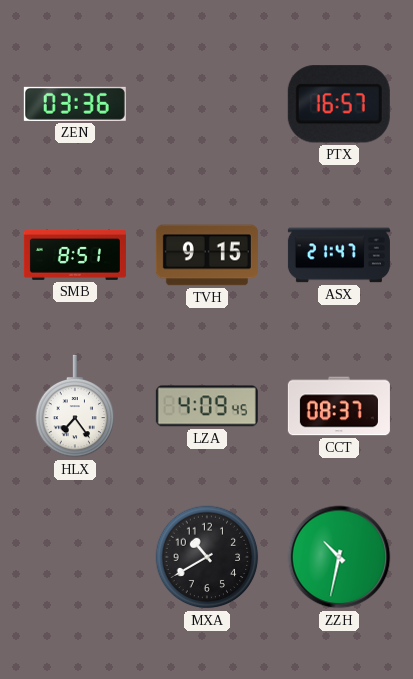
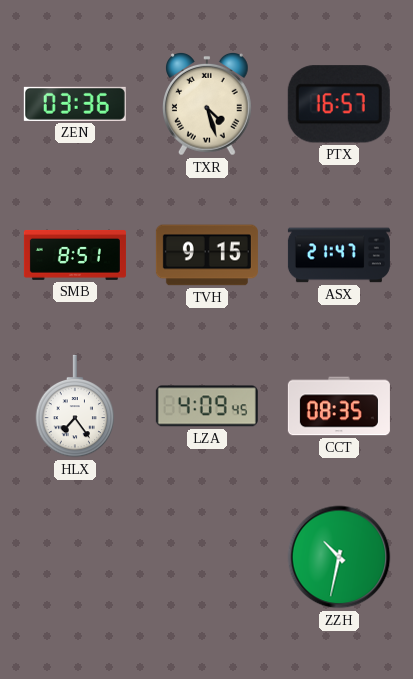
TXR: none -> 4:27 (208, 104)
CCT: 08:37 -> 08:35 (339, 406)
MXA: 10:40 -> none (207, 557)
